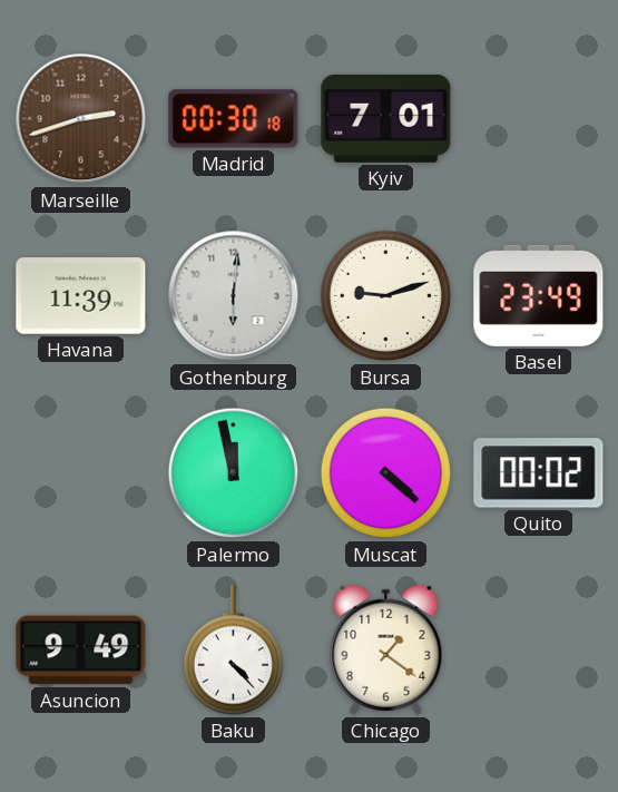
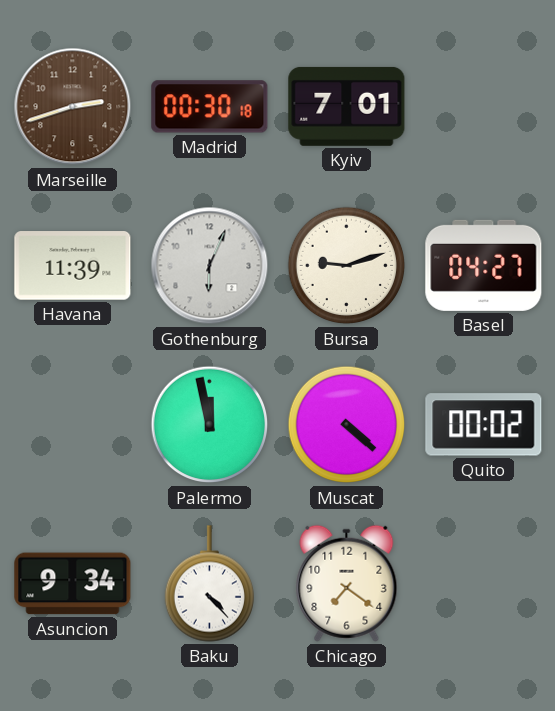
Gothenburg: 6:01 -> 6:04 (210, 266)
Basel: 23:49 -> 04:27 (484, 265)
Asuncion: 9:49 -> 9:34 (73, 584)
Chicago: 1:21 -> 7:21 (347, 583)
